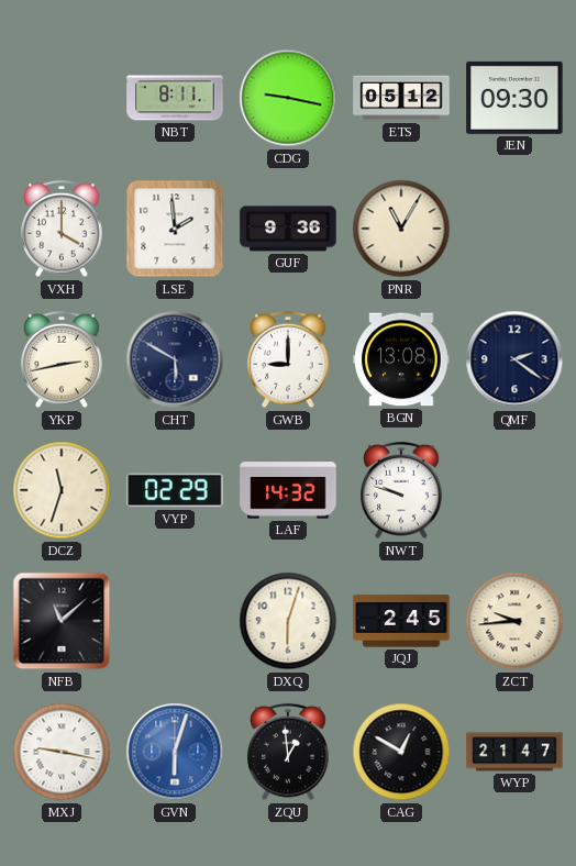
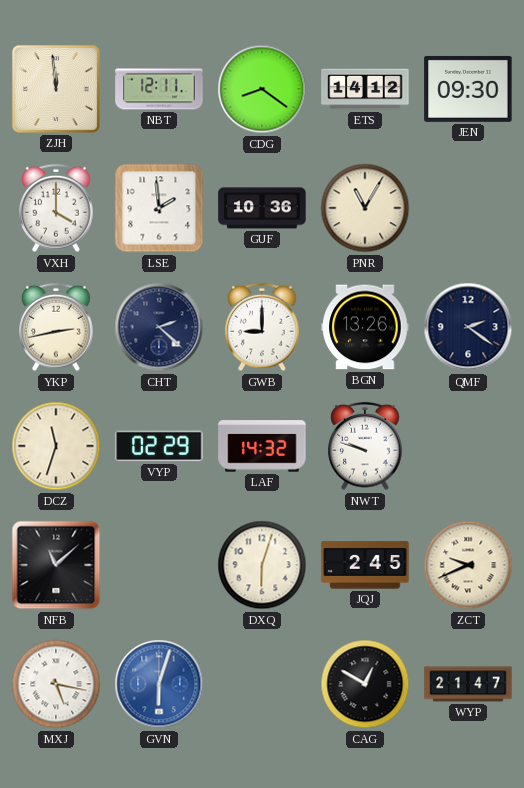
ZJH: none -> 11:59 (56, 89)
NBT: 8:11 -> 12:11 (159, 89)
CDG: 9:17 -> 8:21 (262, 89)
ETS: 05:12 -> 14:12 (365, 89)
GUF: 9:36 -> 10:36 (262, 208)
CHT: 5:50 -> 2:22 (159, 327)
BGN: 13:08 -> 13:26 (365, 327)
ZCT: 9:44 -> 9:41 (468, 565)
MXJ: 9:17 -> 5:17 (56, 684)
ZQU: 12:59 -> none (288, 752)
